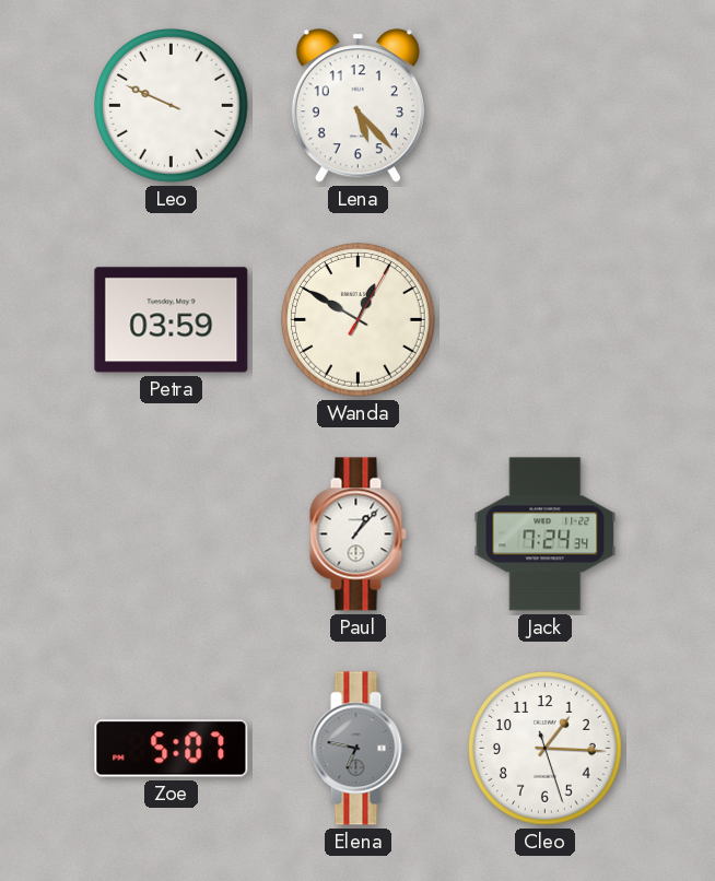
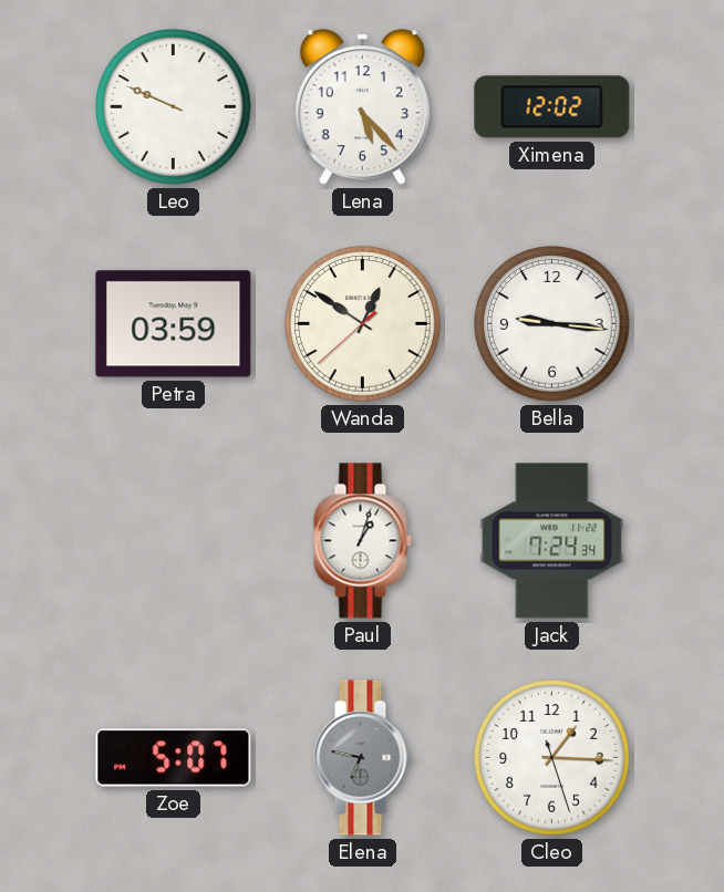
Ximena: none -> 12:02 (552, 107)
Wanda: 12:50:05 -> 12:50:38 (363, 324)
Bella: none -> 9:16 (552, 324)
Paul: 1:07 -> 1:03 (362, 541)
